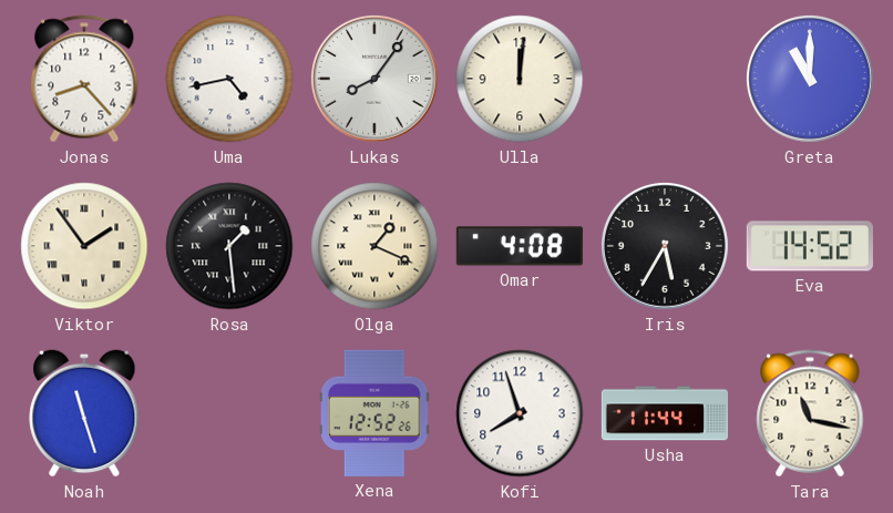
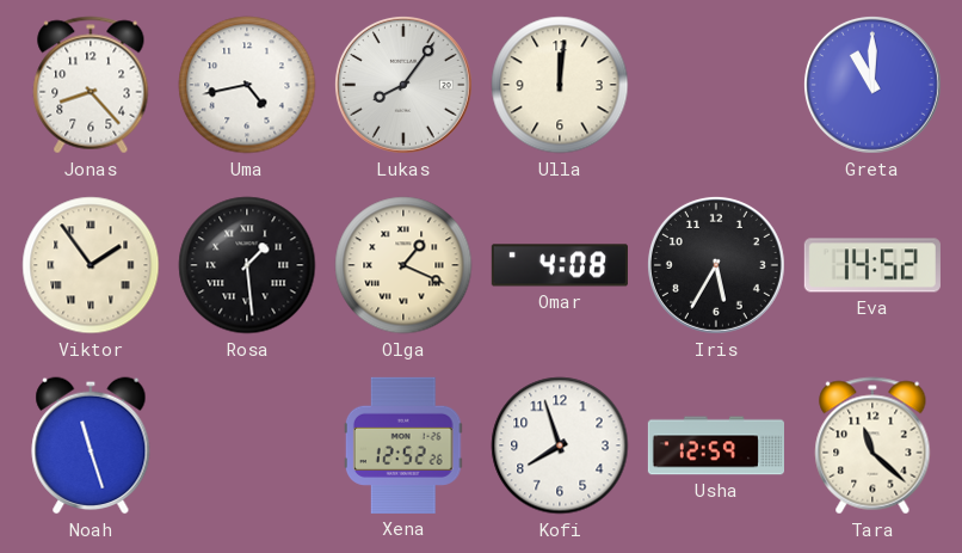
Usha: 11:44 -> 12:59 (715, 446)
Tara: 11:17 -> 11:22 (872, 446)
